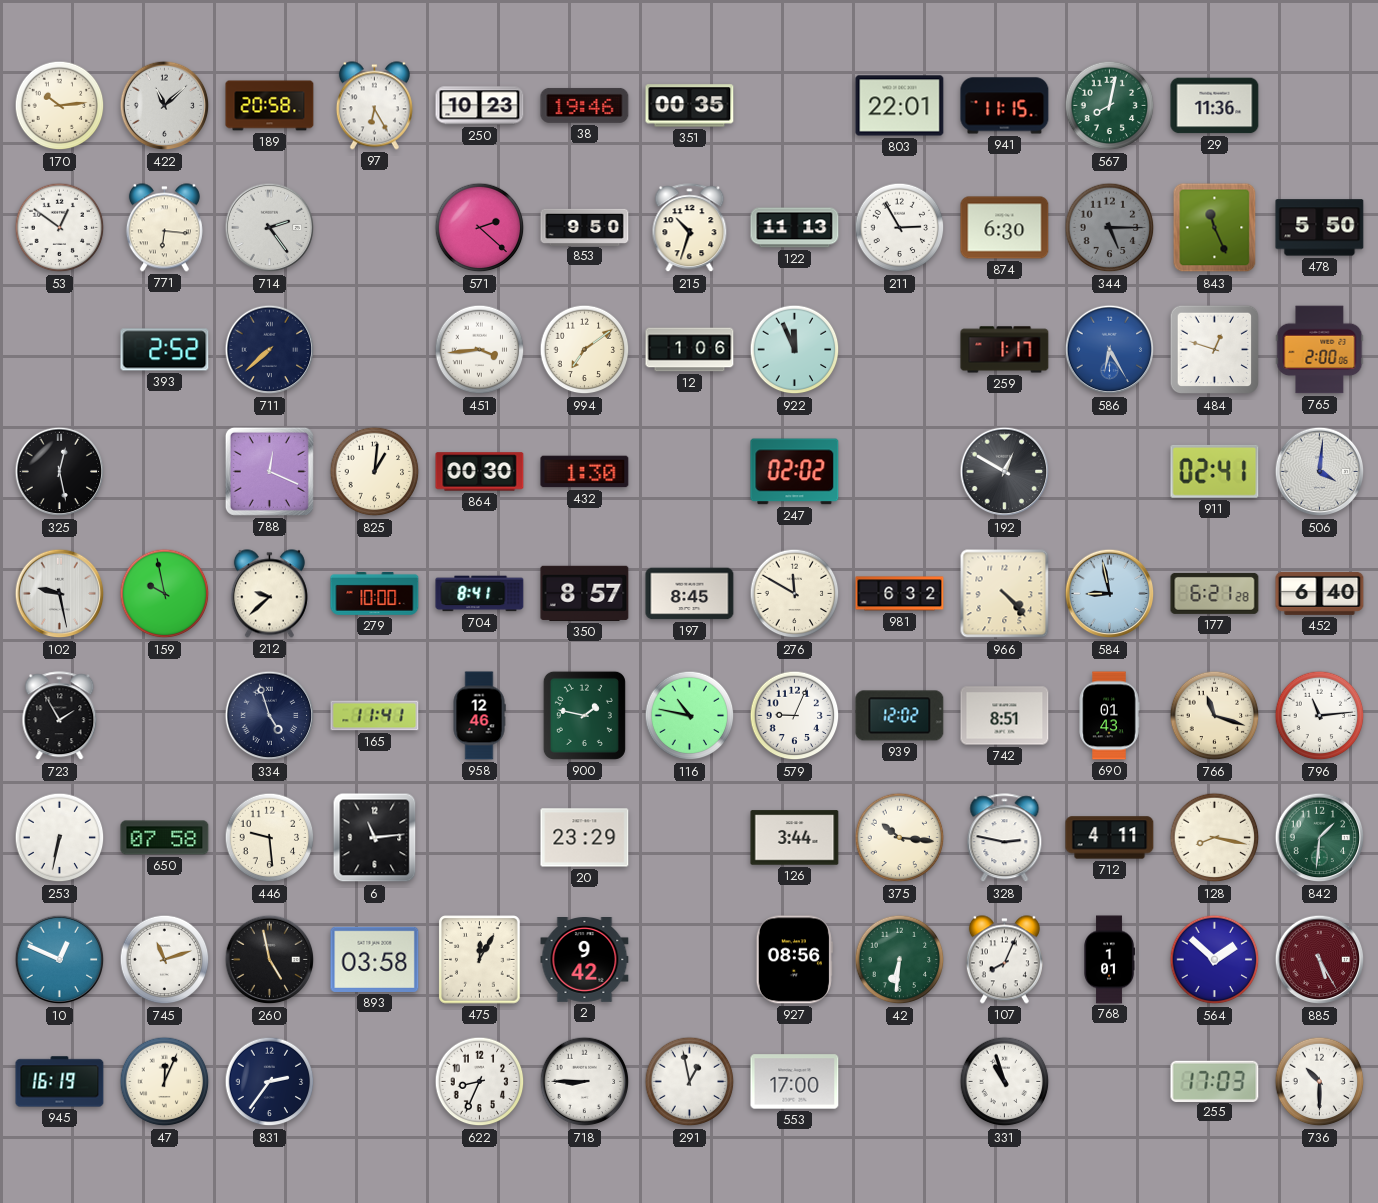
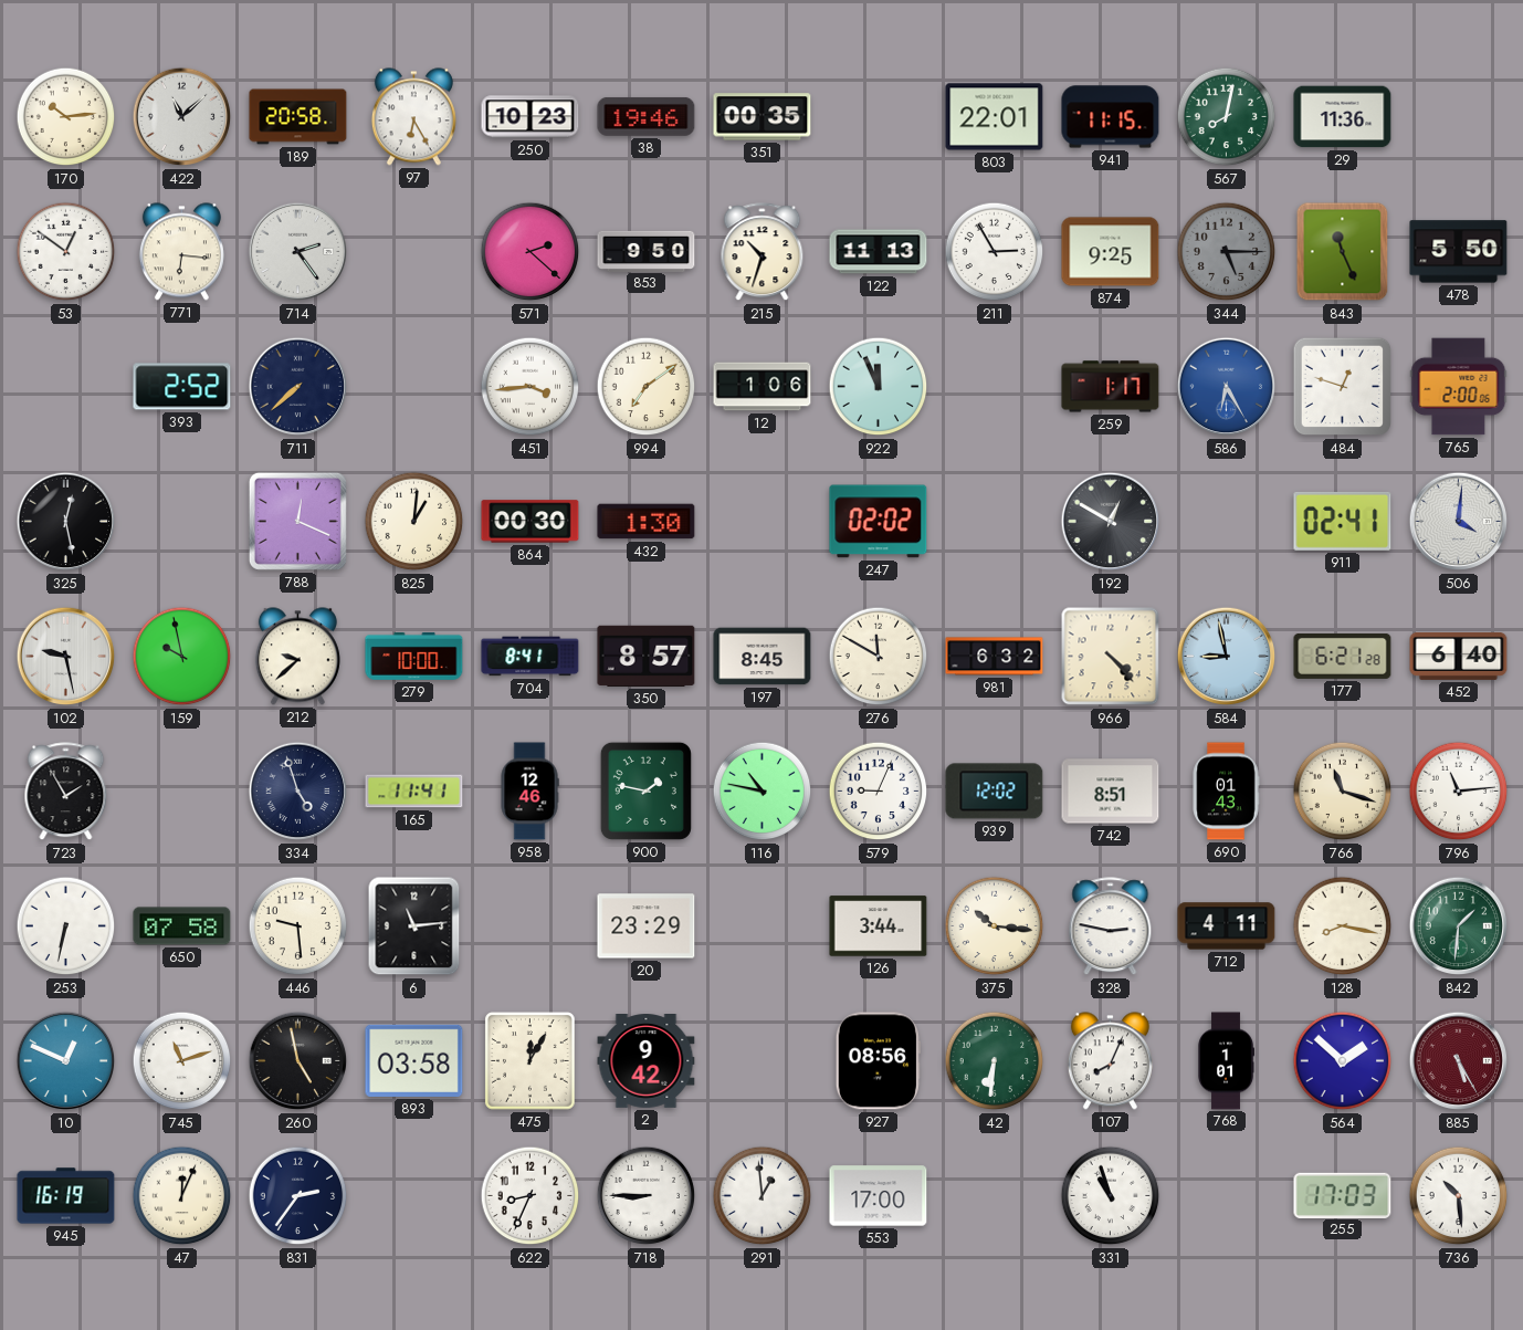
874: 6:30 -> 9:25 (1111, 252)
291: 12:58 -> 12:59 (763, 1196)
736: 10:30 -> 10:29 (1459, 1196)
